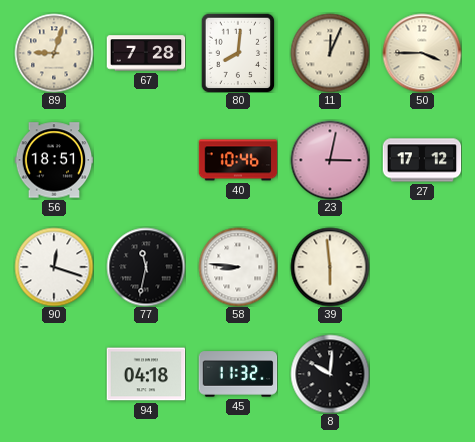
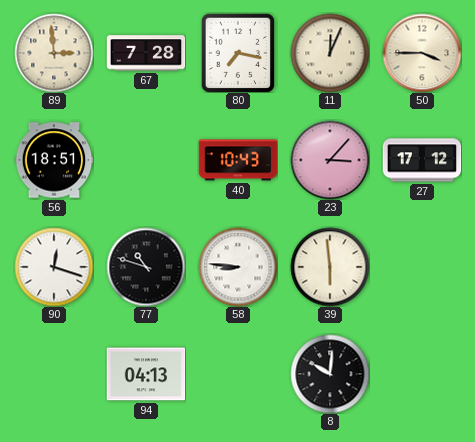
89: 9:03 -> 2:59 (54, 53)
80: 8:01 -> 7:17 (238, 53)
40: 10:46 -> 10:43 (238, 160)
23: 3:02 -> 3:07 (330, 160)
77: 11:32 -> 10:48 (146, 267)
94: 04:18 -> 04:13 (146, 374)
45: 11:32 -> none (238, 374)
